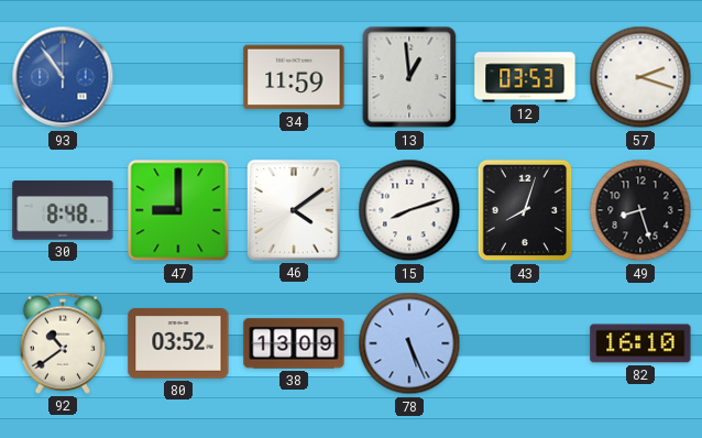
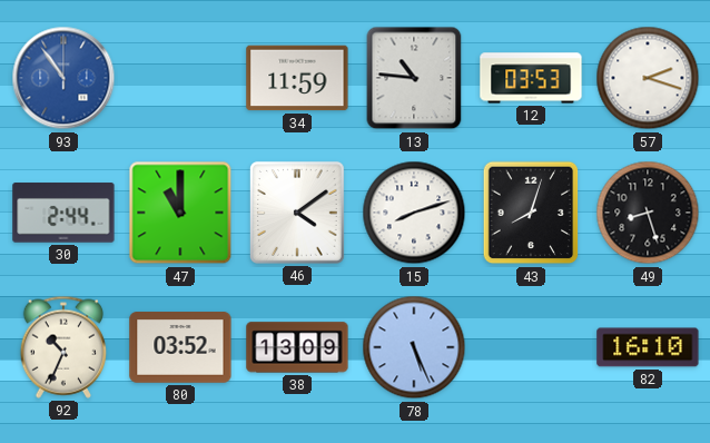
13: 12:59 -> 10:46 (414, 78)
30: 8:48 -> 2:44 (63, 213)
47: 9:00 -> 11:00 (180, 213)
92: 10:39 -> 10:34 (62, 347)
